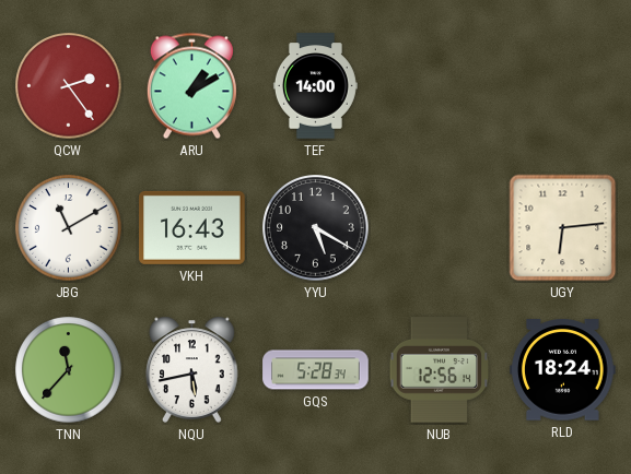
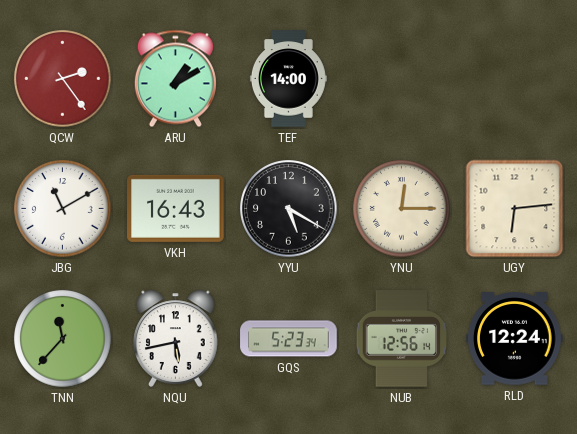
YNU: none -> 12:15 (402, 209)
GQS: 5:28 -> 5:23 (289, 339)
RLD: 18:24 -> 12:24 (515, 339)
